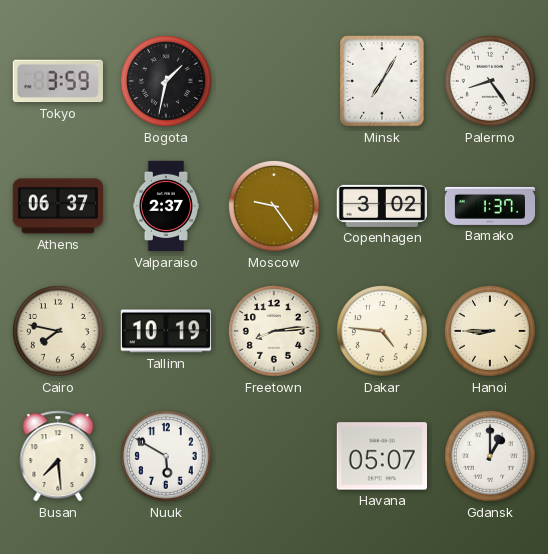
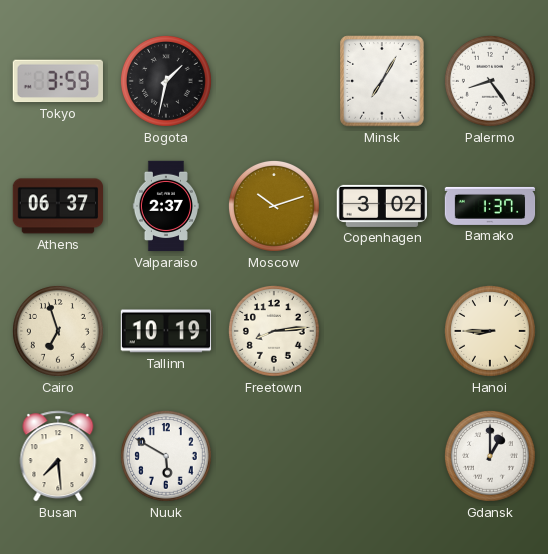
Moscow: 9:24 -> 10:12 (275, 207)
Cairo: 7:47 -> 6:57 (59, 332)
Dakar: 4:46 -> none (383, 332)
Havana: 05:07 -> none (381, 456)
